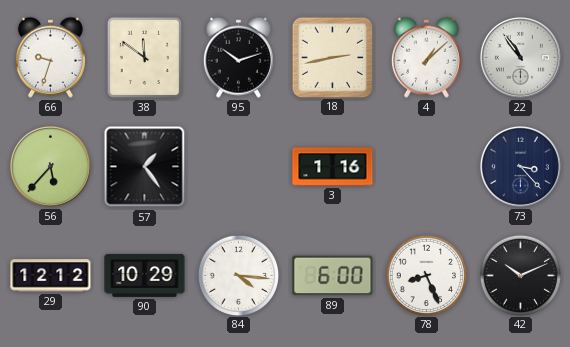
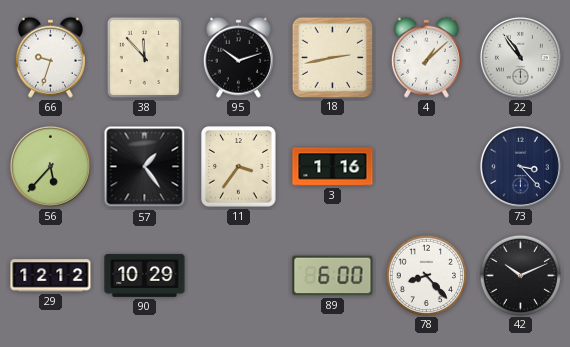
38: 11:51 -> 11:53 (144, 57)
11: none -> 3:36 (239, 167)
84: 4:16 -> none (238, 275)
78: 8:26 -> 8:23 (426, 275)
